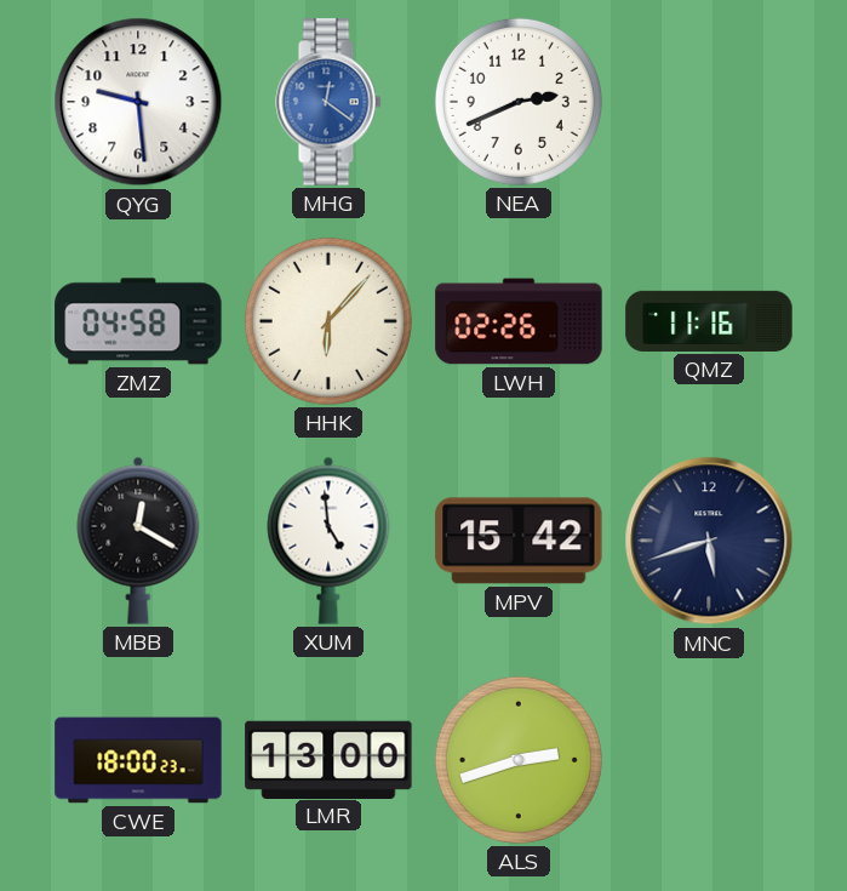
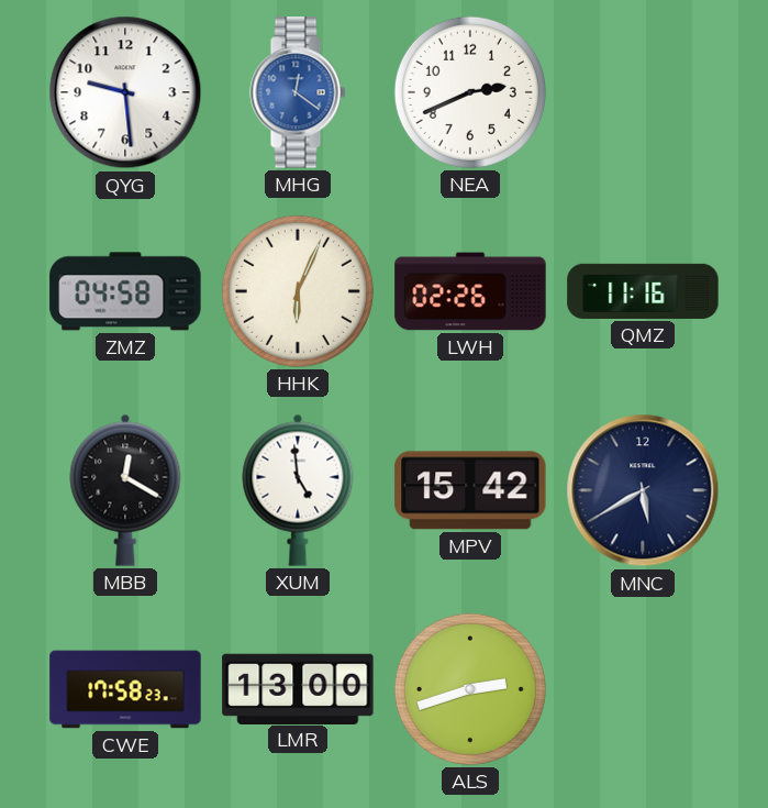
HHK: 6:07 -> 6:04 (298, 291)
MNC: 5:42 -> 5:40 (643, 490)
CWE: 18:00 -> 17:58 (125, 689)
